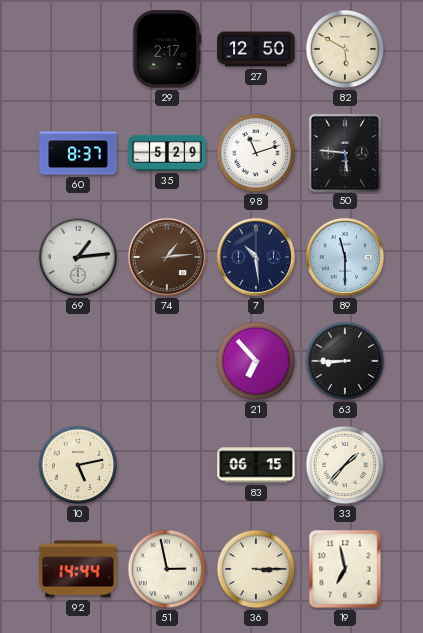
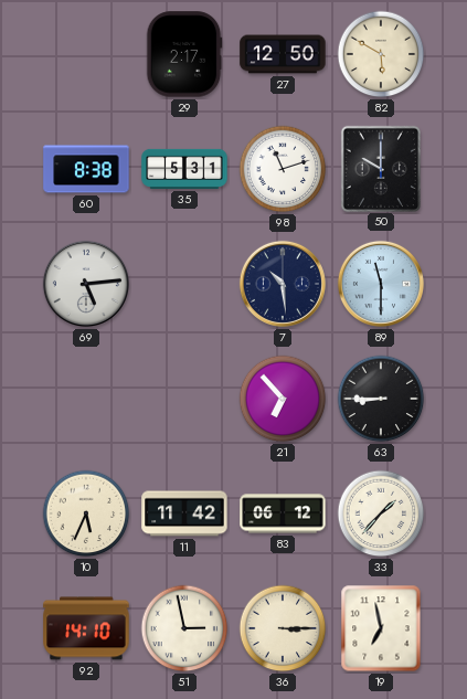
60: 8:37 -> 8:38 (86, 169)
35: 5:29 -> 5:31 (184, 169)
50: 5:46 -> 10:00 (380, 168)
69: 1:14 -> 5:14 (86, 284)
74: 1:14 -> none (167, 257)
10: 5:13 -> 5:34 (86, 513)
11: none -> 11:42 (184, 513)
83: 06:15 -> 06:12 (283, 513)
92: 14:44 -> 14:10 (86, 628)
